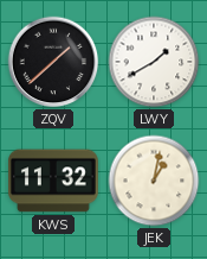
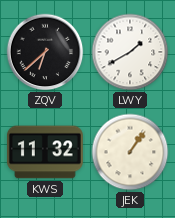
ZQV: 1:38 -> 6:38 (45, 52)
JEK: 1:02 -> 1:06 (130, 152)
